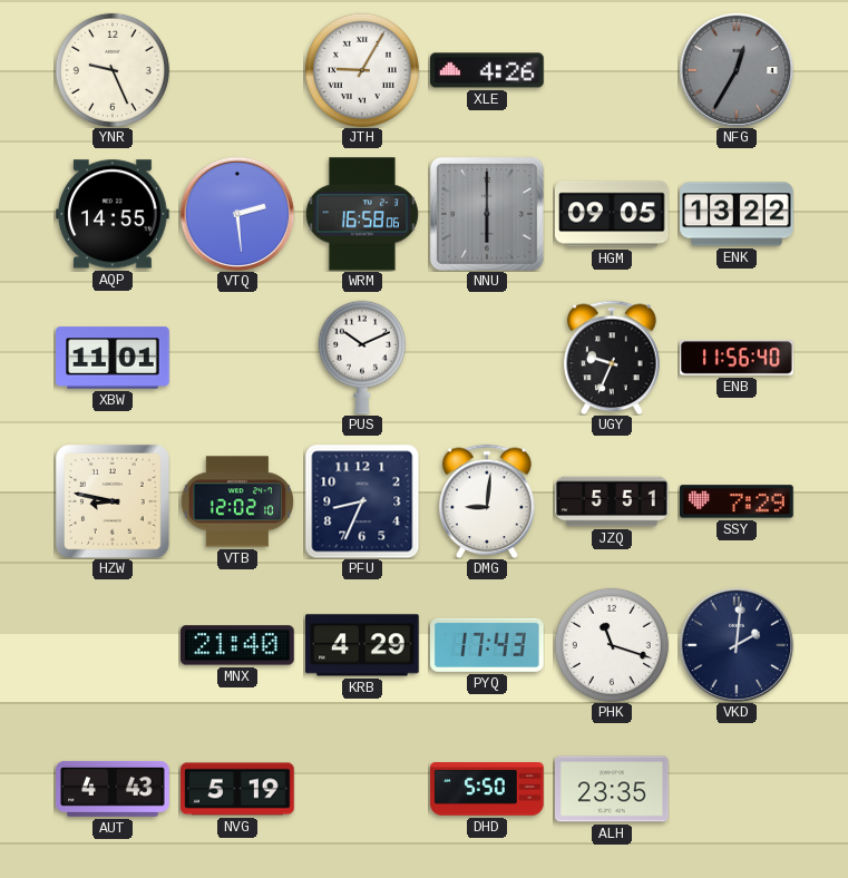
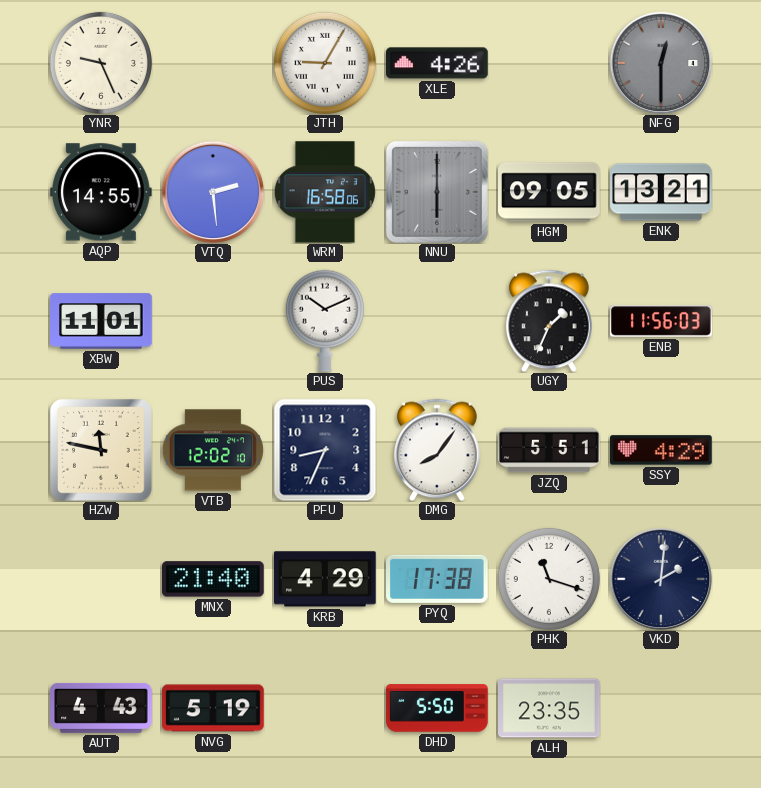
NFG: 12:35 -> 12:30 (661, 63)
ENK: 13:22 -> 13:21 (661, 192)
UGY: 9:34 -> 1:34 (549, 321)
ENB: 11:56:40 -> 11:56:03 (661, 321)
HZW: 8:47 -> 11:47 (101, 450)
DMG: 9:01 -> 8:06 (437, 450)
SSY: 7:29 -> 4:29 (662, 450)
PYQ: 17:43 -> 17:38 (438, 579)
